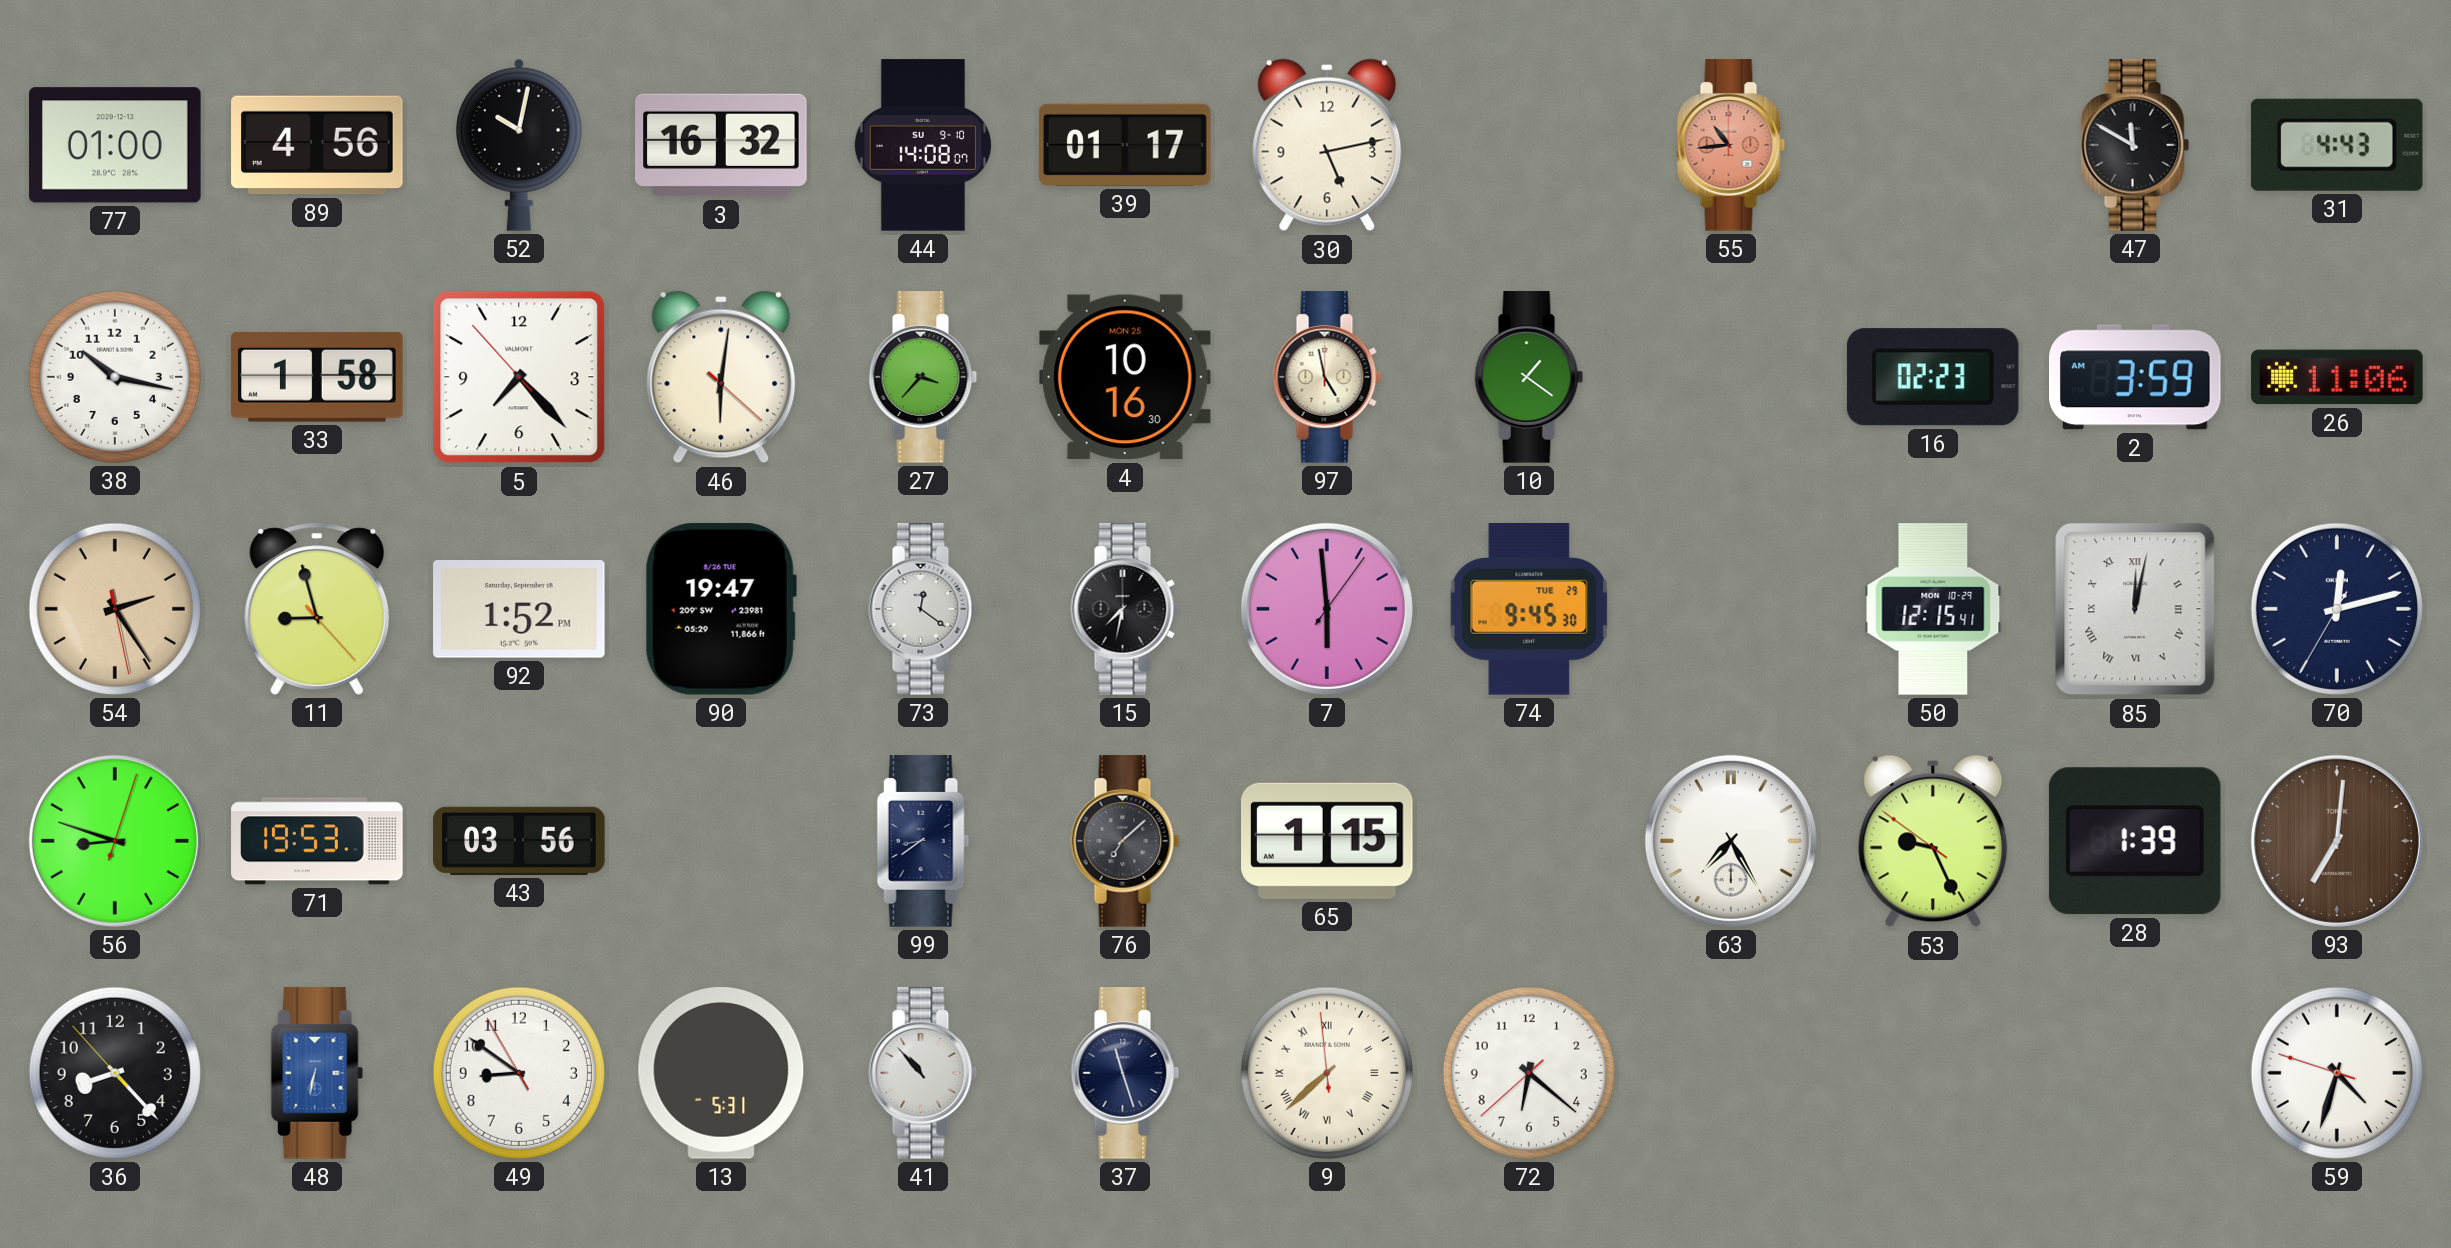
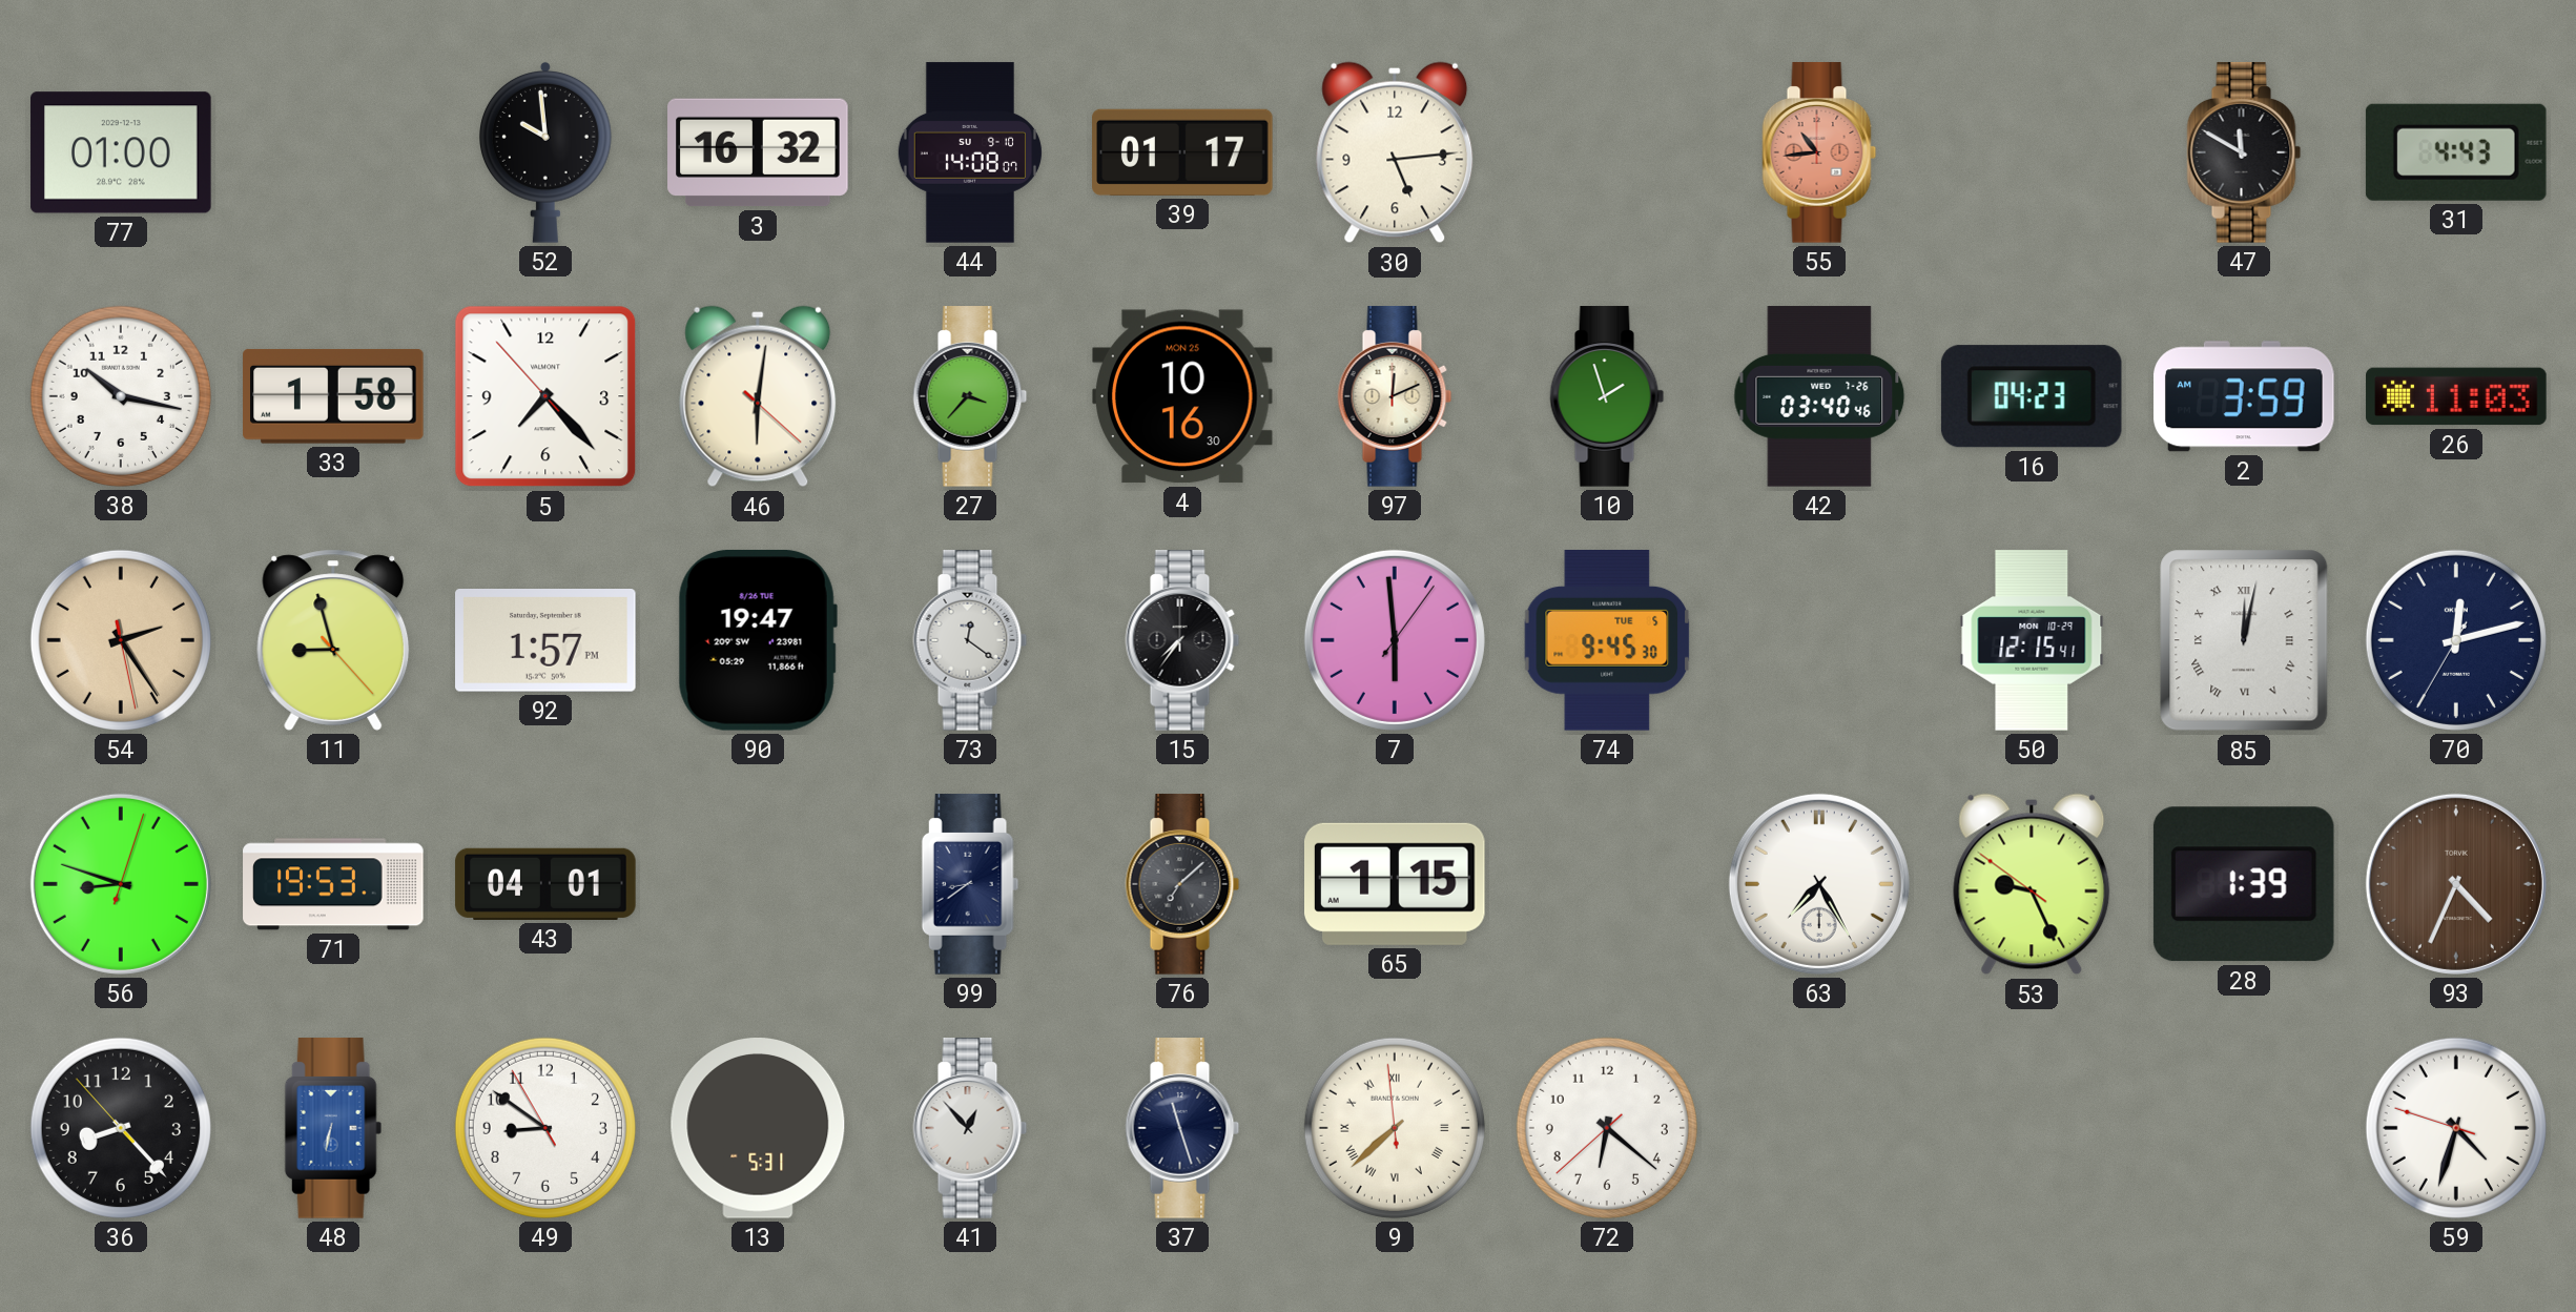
89: 4:56 -> none (317, 145)
52: 10:02 -> 9:59 (545, 153)
30: 5:13 -> 5:14 (1395, 152)
97: 4:58 -> 12:11 (1395, 396)
10: 1:21 -> 1:57 (1607, 396)
42: none -> 03:40 (1819, 396)
16: 02:23 -> 04:23 (2032, 396)
26: 11:06 -> 11:03 (2456, 396)
92: 1:52 -> 1:57 (545, 641)
15: 7:32 -> 7:36 (1182, 640)
74 date: TUE 29 -> TUE 5 (1607, 641)
43: 03:56 -> 04:01 (545, 884)
93: 7:01 -> 4:34 (2456, 884)
41: 10:53 -> 12:53 (970, 1128)
